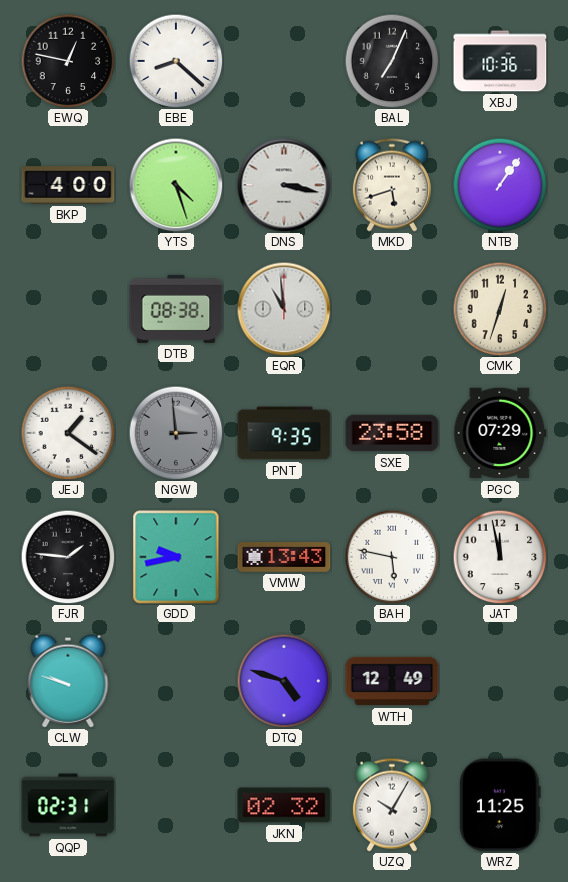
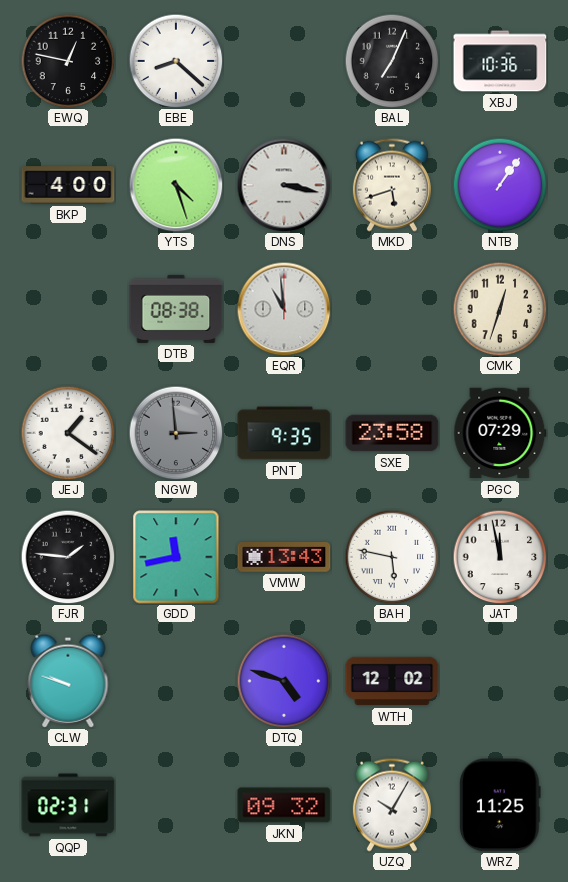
GDD: 9:43 -> 11:43 (176, 557)
WTH: 12:49 -> 12:02 (392, 681)
JKN: 02:32 -> 09:32 (284, 805)
